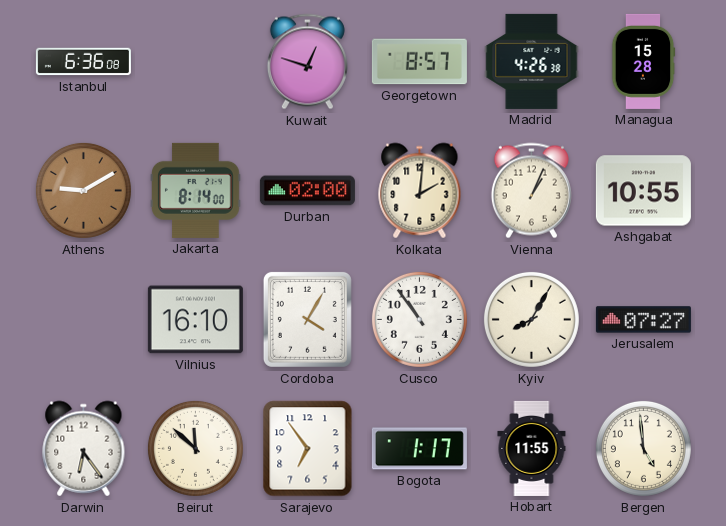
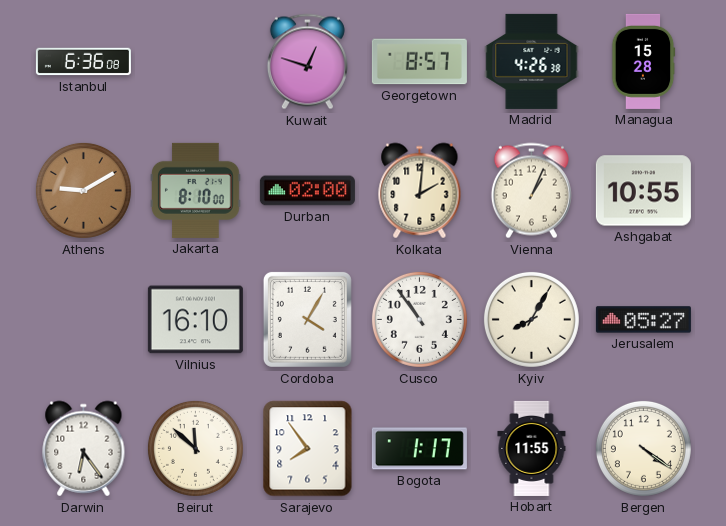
Jakarta: 8:14 -> 8:10 (196, 190)
Jerusalem: 07:27 -> 05:27 (643, 320)
Sarajevo: 6:54 -> 7:54 (308, 449)
Bergen: 4:59 -> 4:21 (643, 448)
